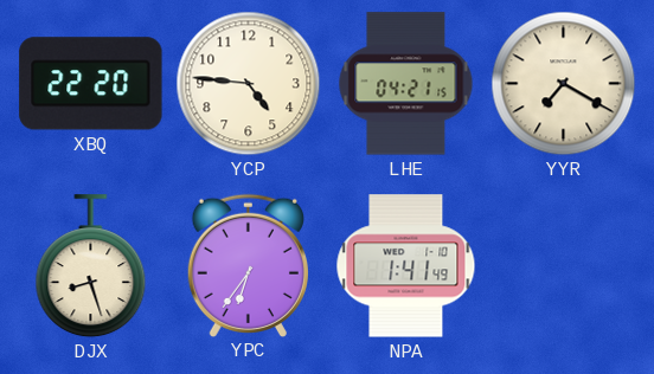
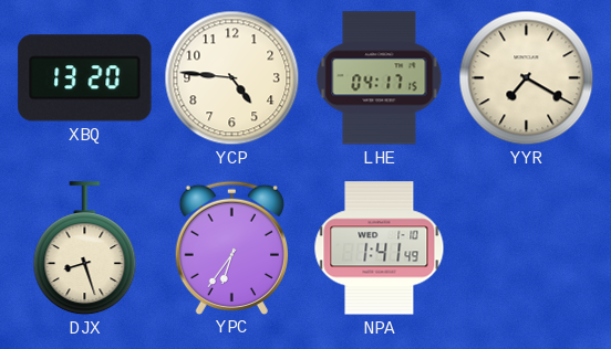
XBQ: 22:20 -> 13:20 (85, 78)
LHE: 04:21 -> 04:17 (380, 78)
